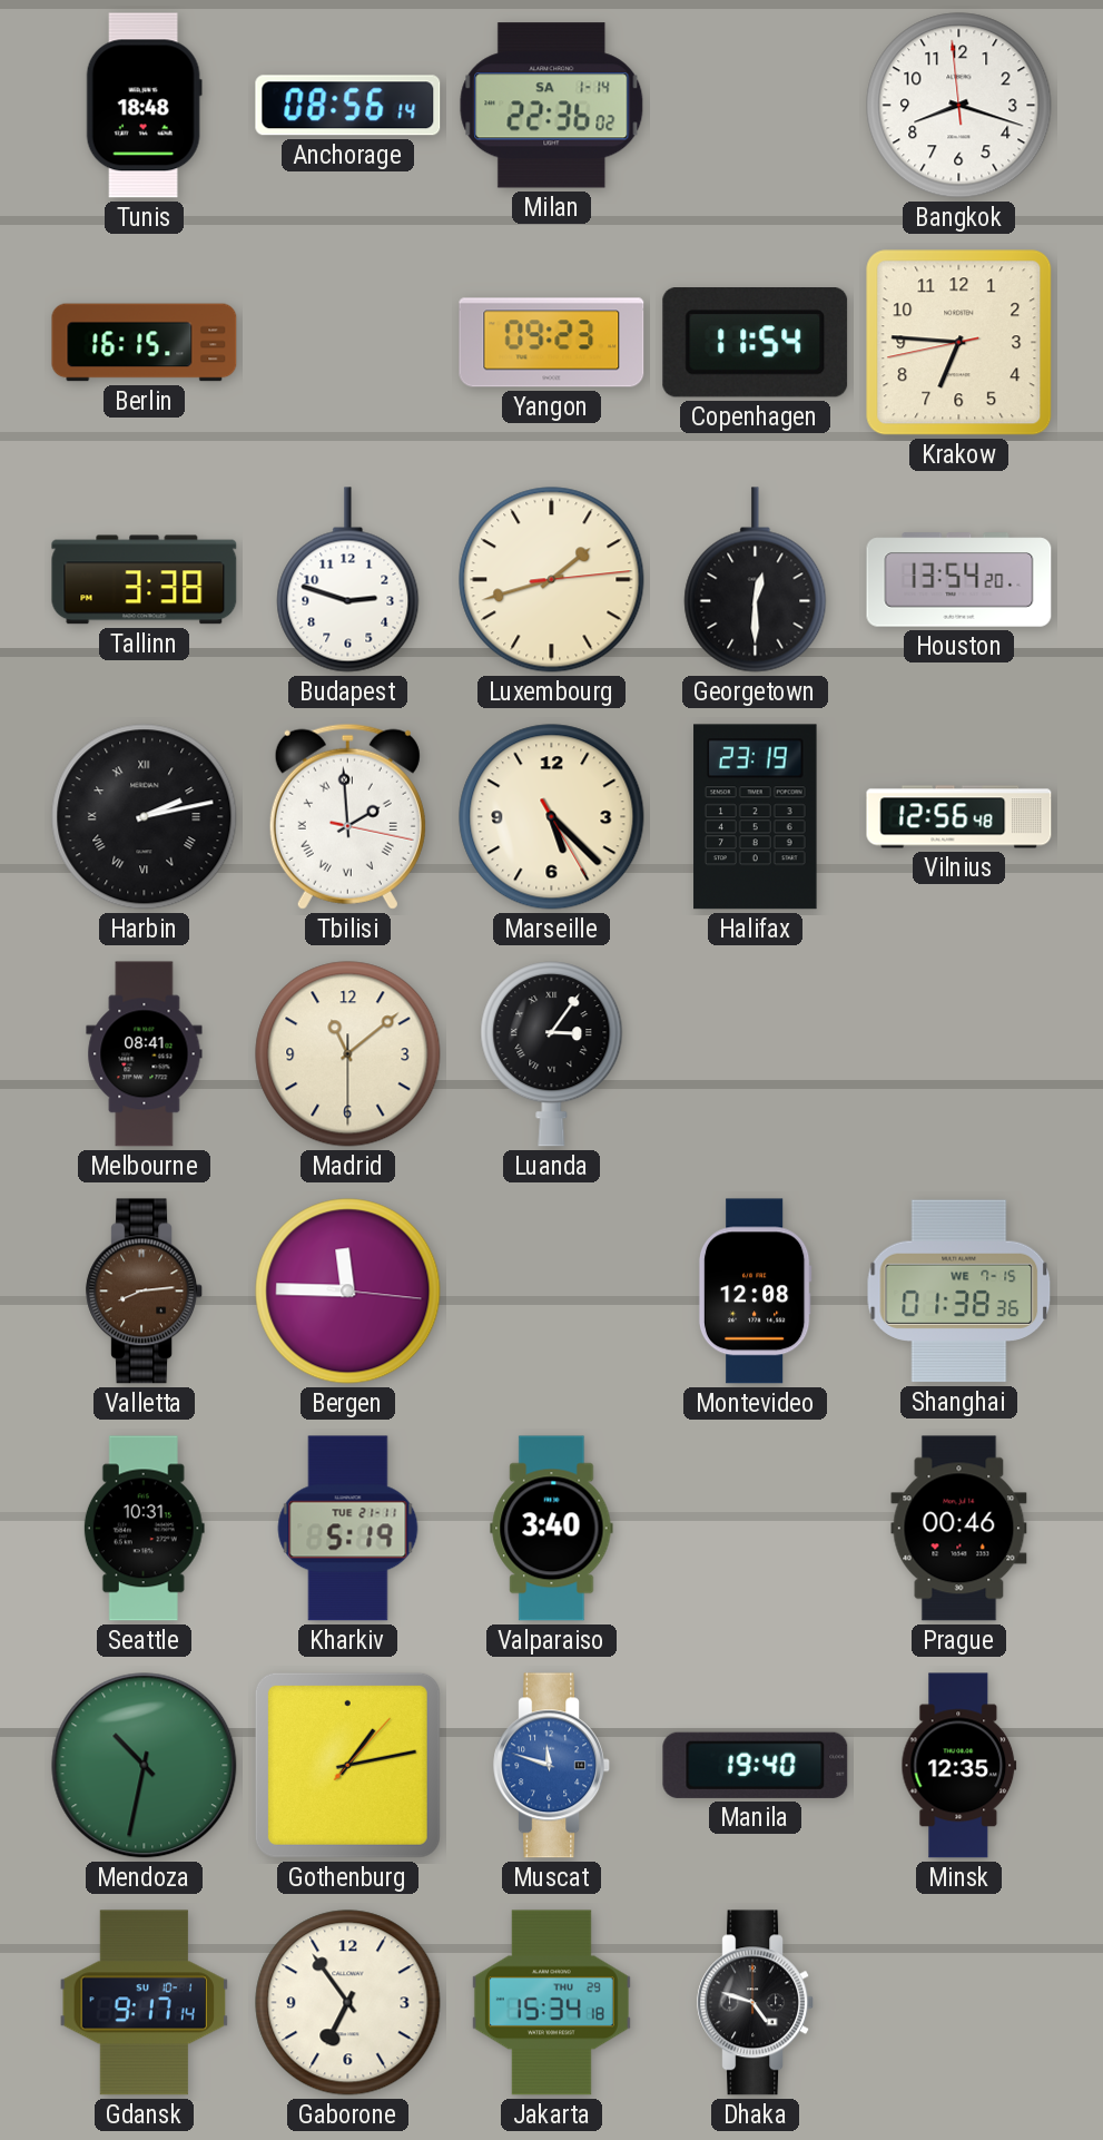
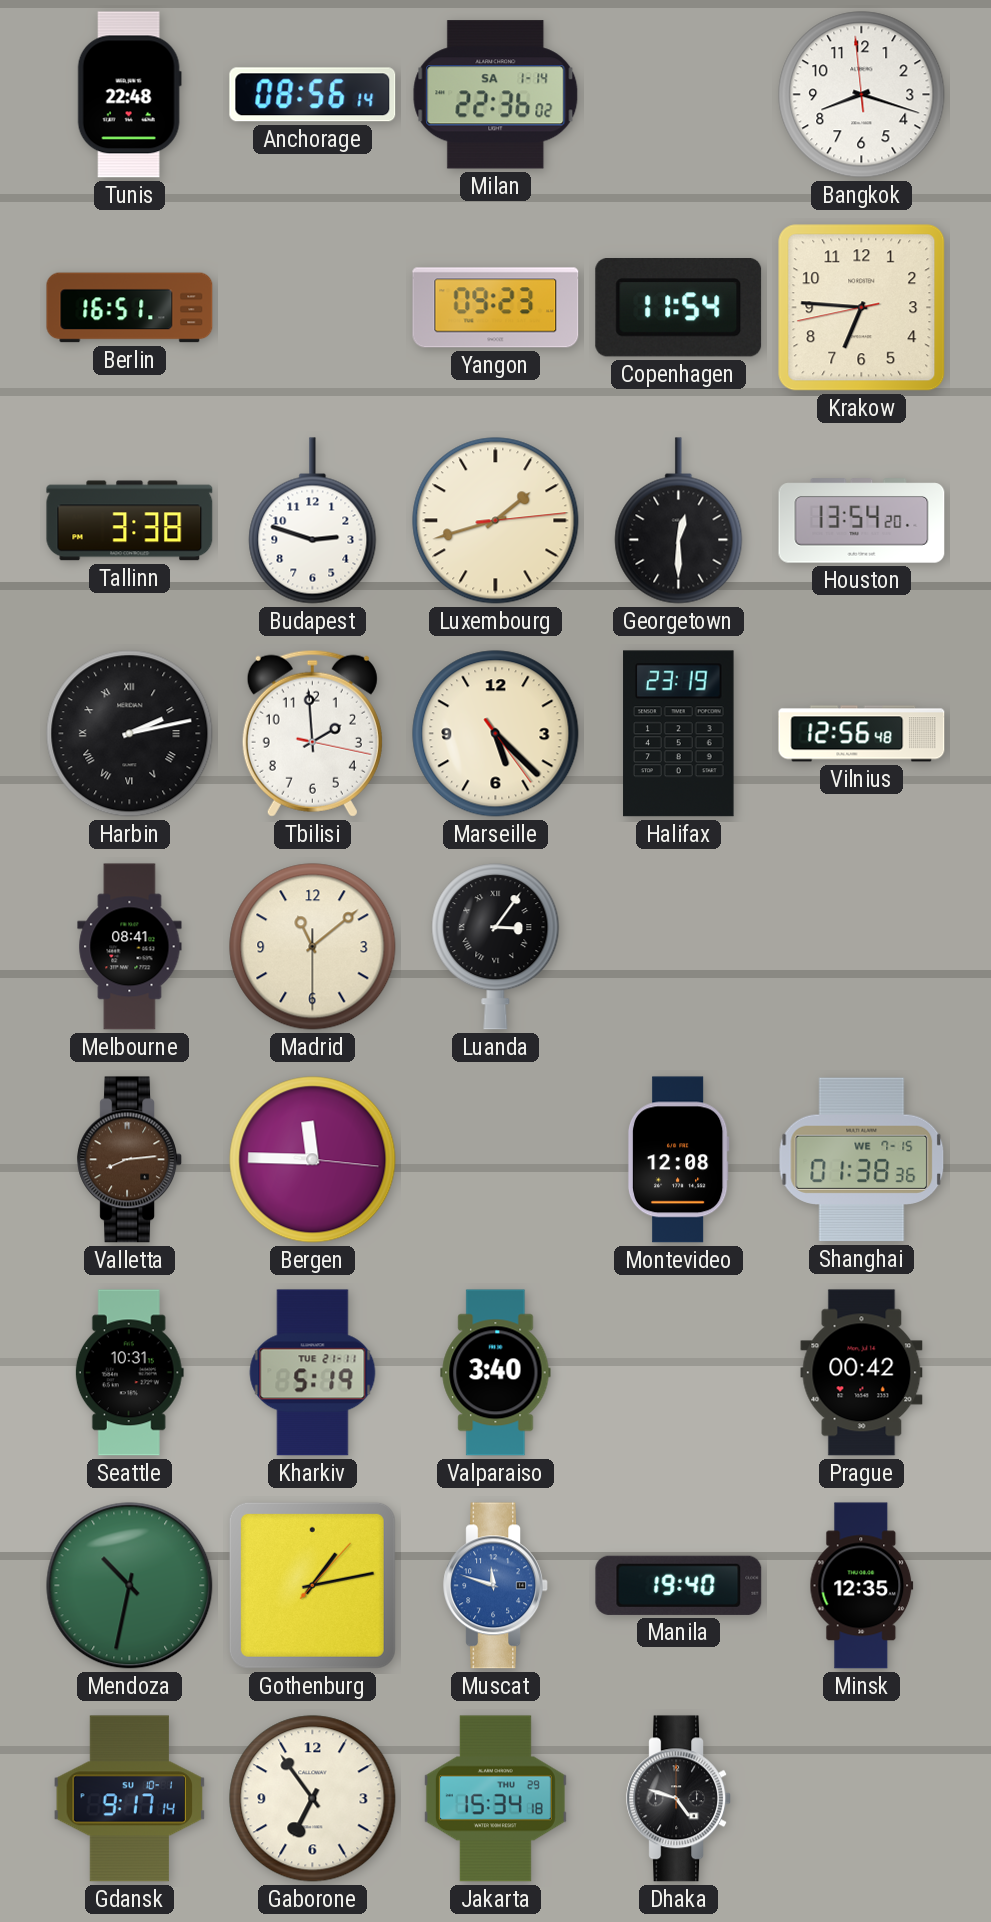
Tunis: 18:48 -> 22:48 (129, 95)
Berlin: 16:15 -> 16:51 (130, 308)
Tbilisi numerals: Roman -> Arabic (312, 733)
Marseille: 5:22:25 -> 5:22:24 (496, 734)
Prague: 00:46 -> 00:42 (862, 1373)
